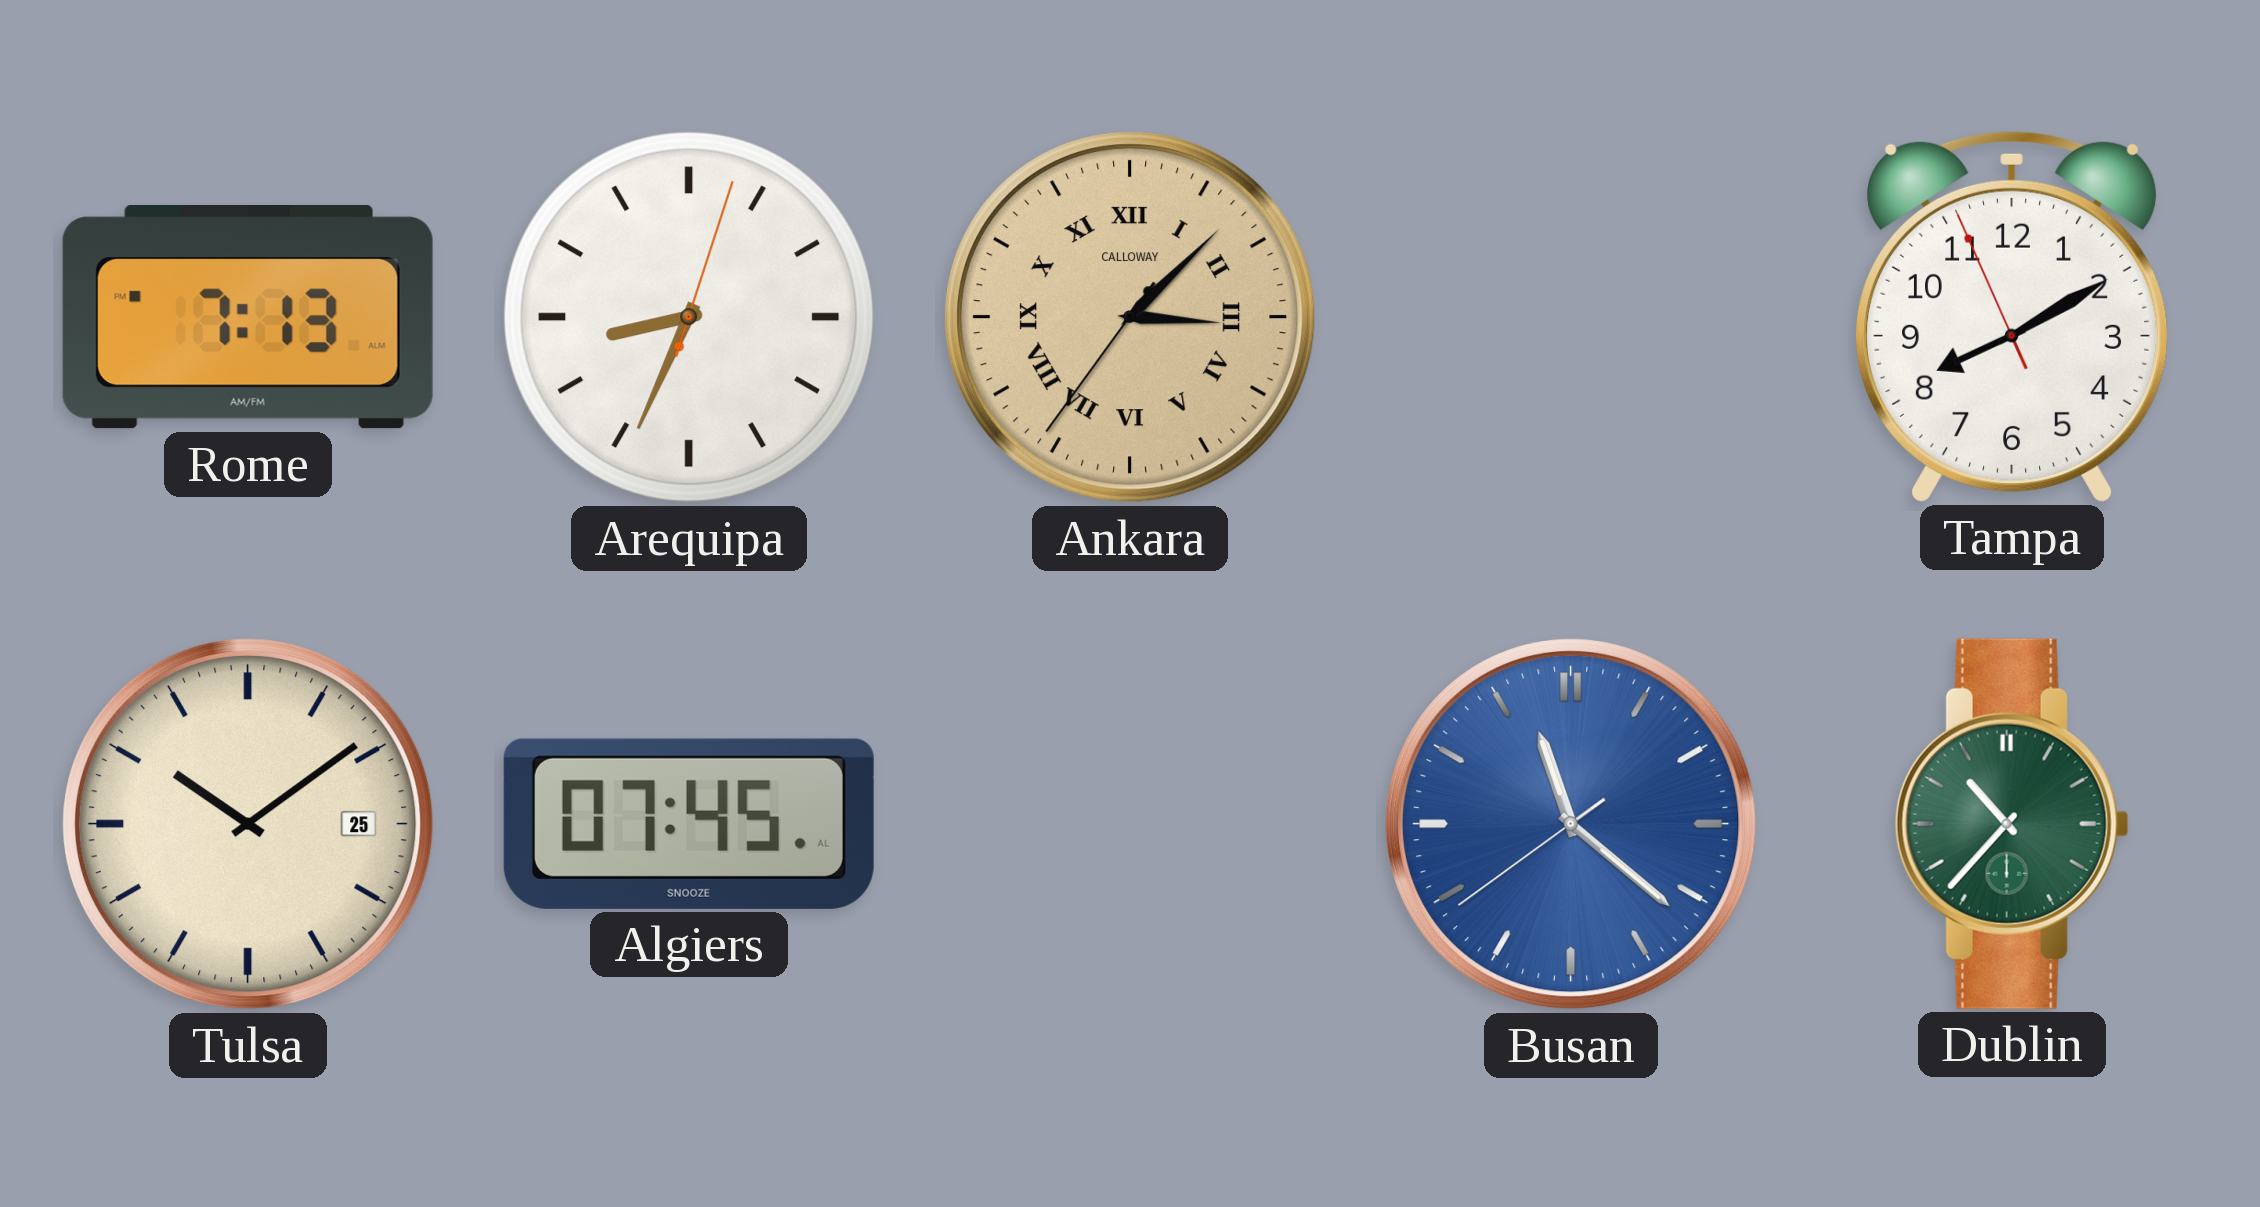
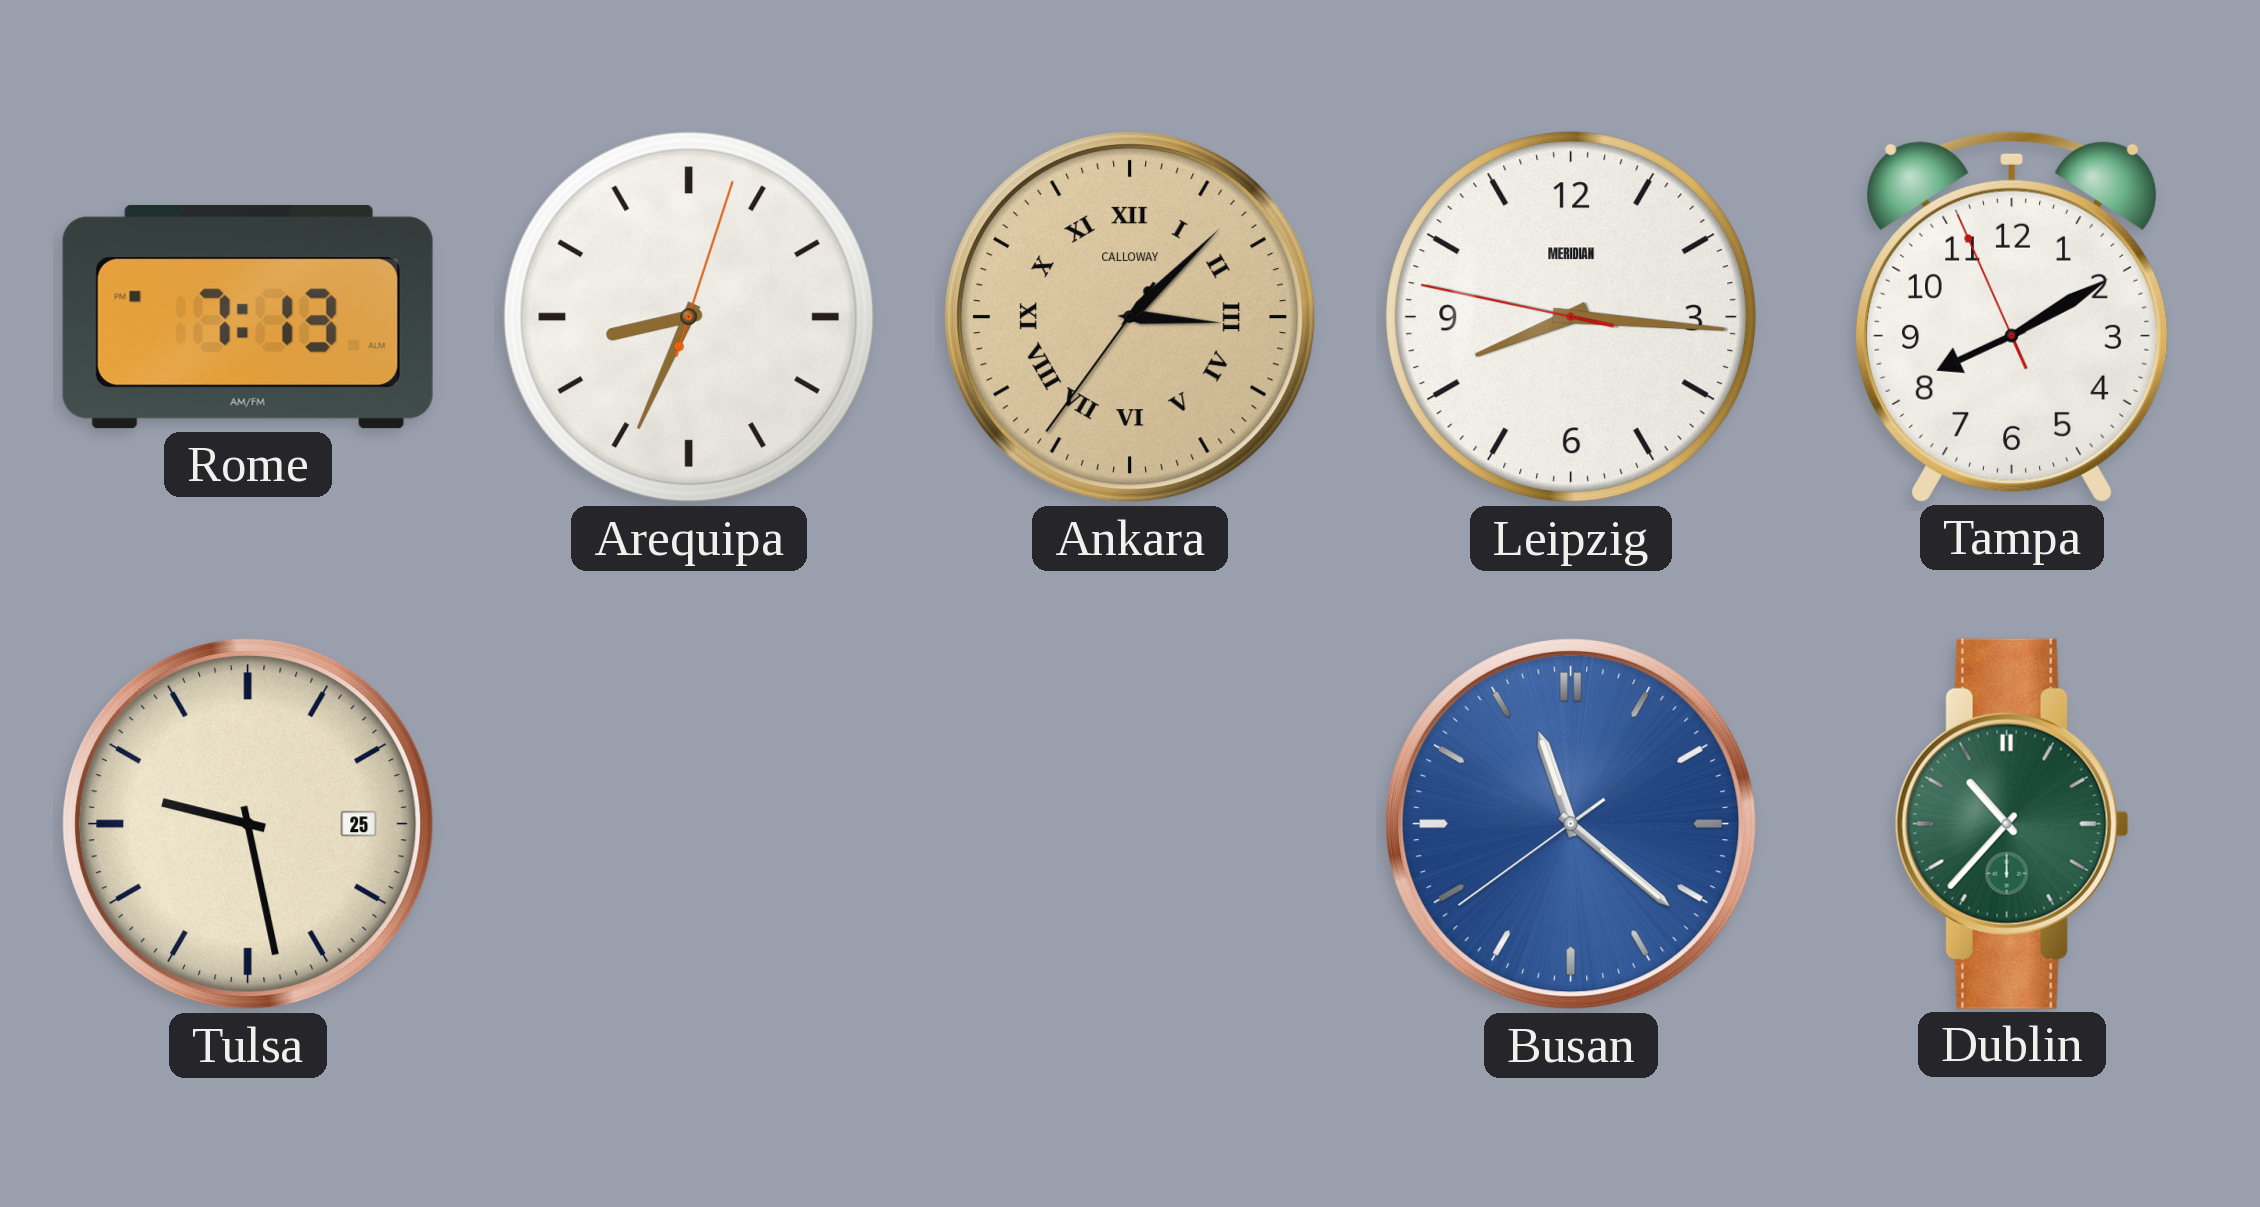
Leipzig: none -> 8:15 (1571, 317)
Tulsa: 10:09 -> 9:28 (248, 824)
Algiers: 07:45 -> none (689, 824)
